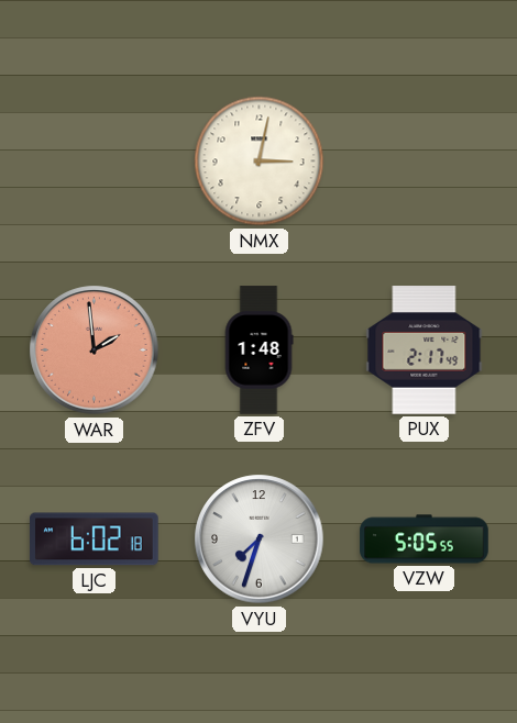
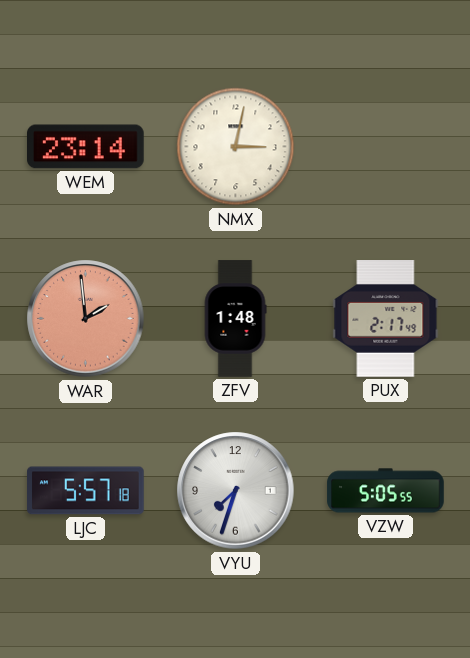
WEM: none -> 23:14 (86, 147)
LJC: 6:02 -> 5:57 (86, 491)
